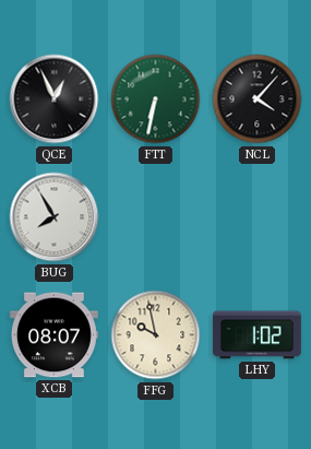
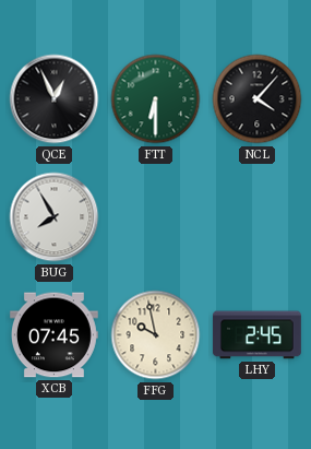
FTT: 6:32 -> 6:30 (156, 99)
XCB: 08:07 -> 07:45 (53, 335)
LHY: 1:02 -> 2:45 (256, 335)
